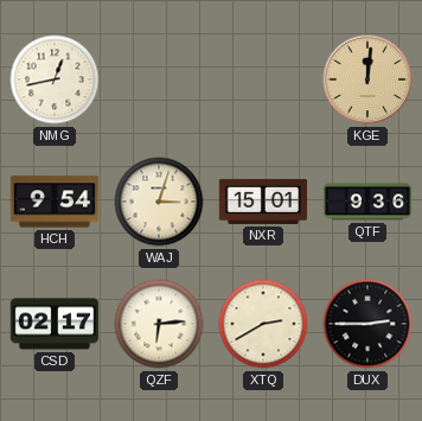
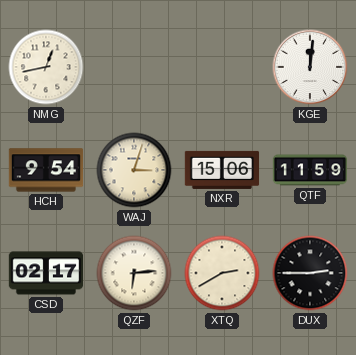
KGE dial: champagne -> white (310, 67)
NXR: 15:01 -> 15:06 (222, 170)
QTF: 9:36 -> 11:59 (310, 170)
